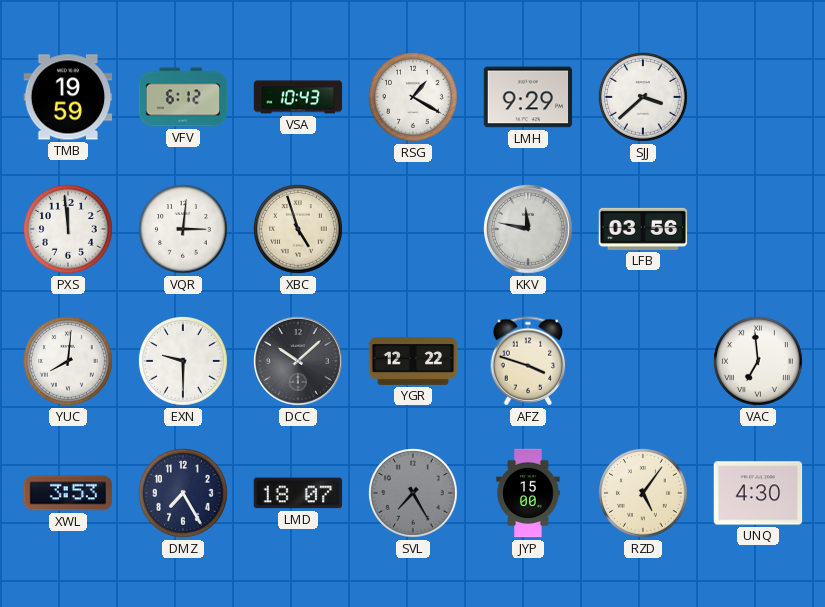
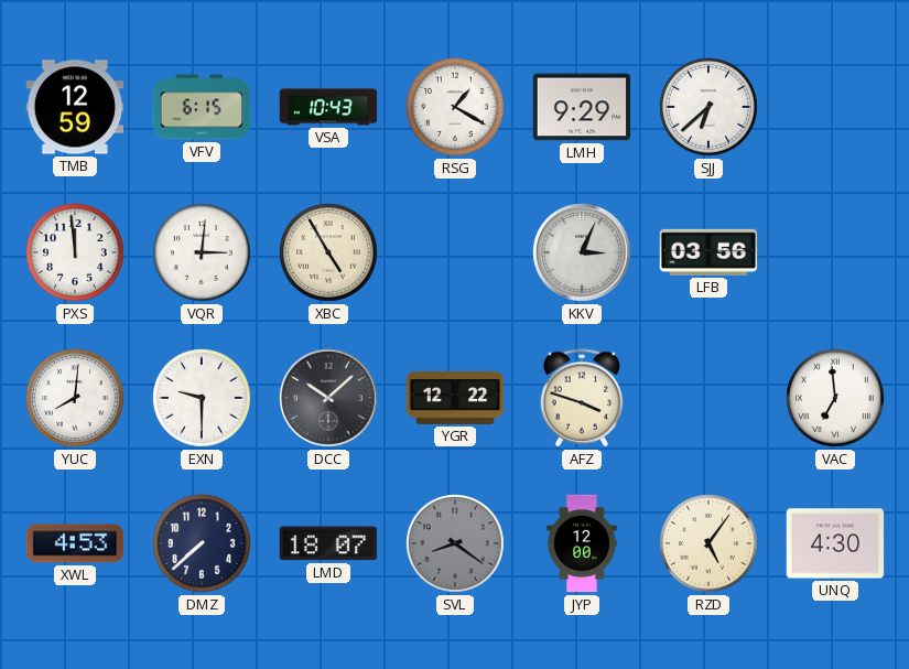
TMB: 19:59 -> 12:59 (75, 107)
VFV: 6:12 -> 6:15 (202, 107)
SJJ: 3:38 -> 6:38 (710, 108)
XBC: 4:57 -> 4:55 (329, 253)
KKV: 11:47 -> 3:04 (583, 253)
XWL: 3:53 -> 4:53 (75, 543)
DMZ: 7:25 -> 7:38 (203, 544)
SVL: 7:25 -> 8:21 (456, 544)
JYP: 15:00 -> 12:00 (582, 543)
